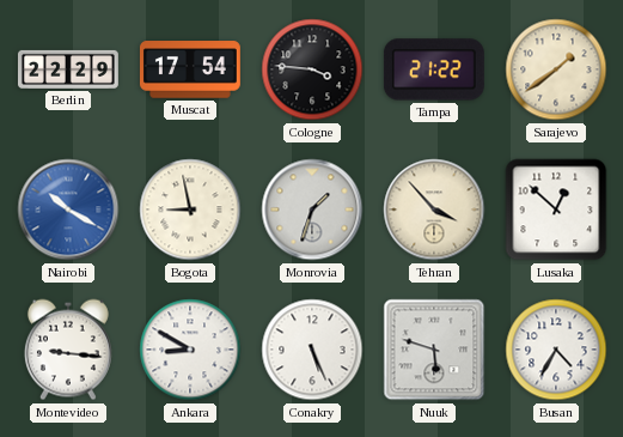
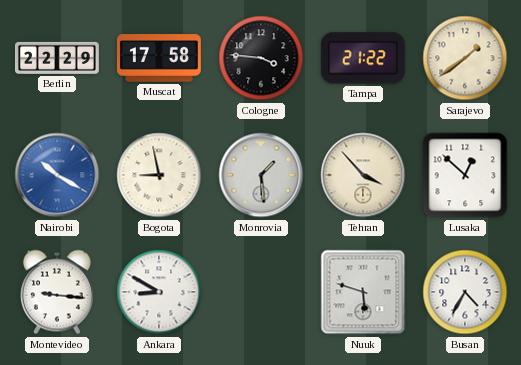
Muscat: 17:54 -> 17:58 (159, 58)
Monrovia: 1:33 -> 1:29 (261, 175)
Conakry: 5:26 -> none (312, 350)
